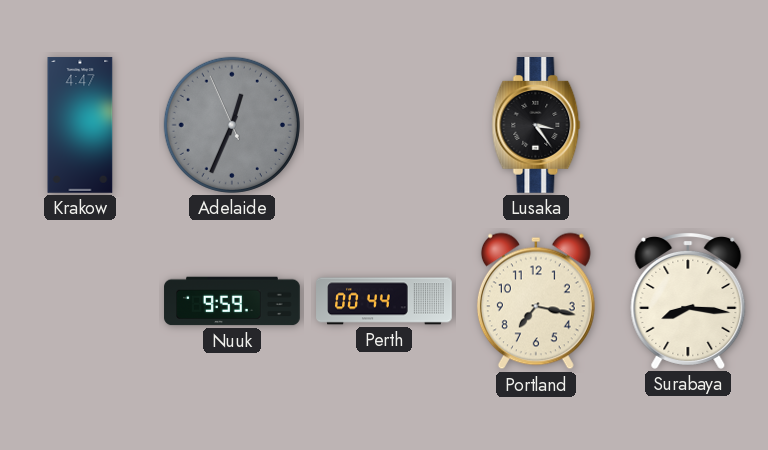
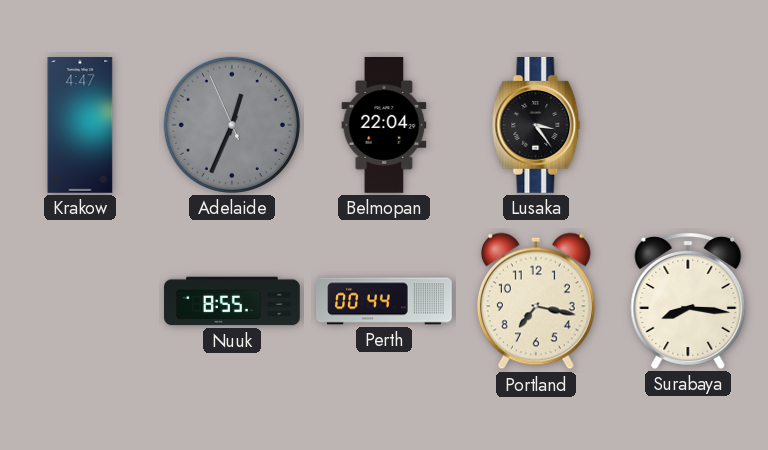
Belmopan: none -> 22:04 (384, 126)
Nuuk: 9:59 -> 8:55 (232, 301)
